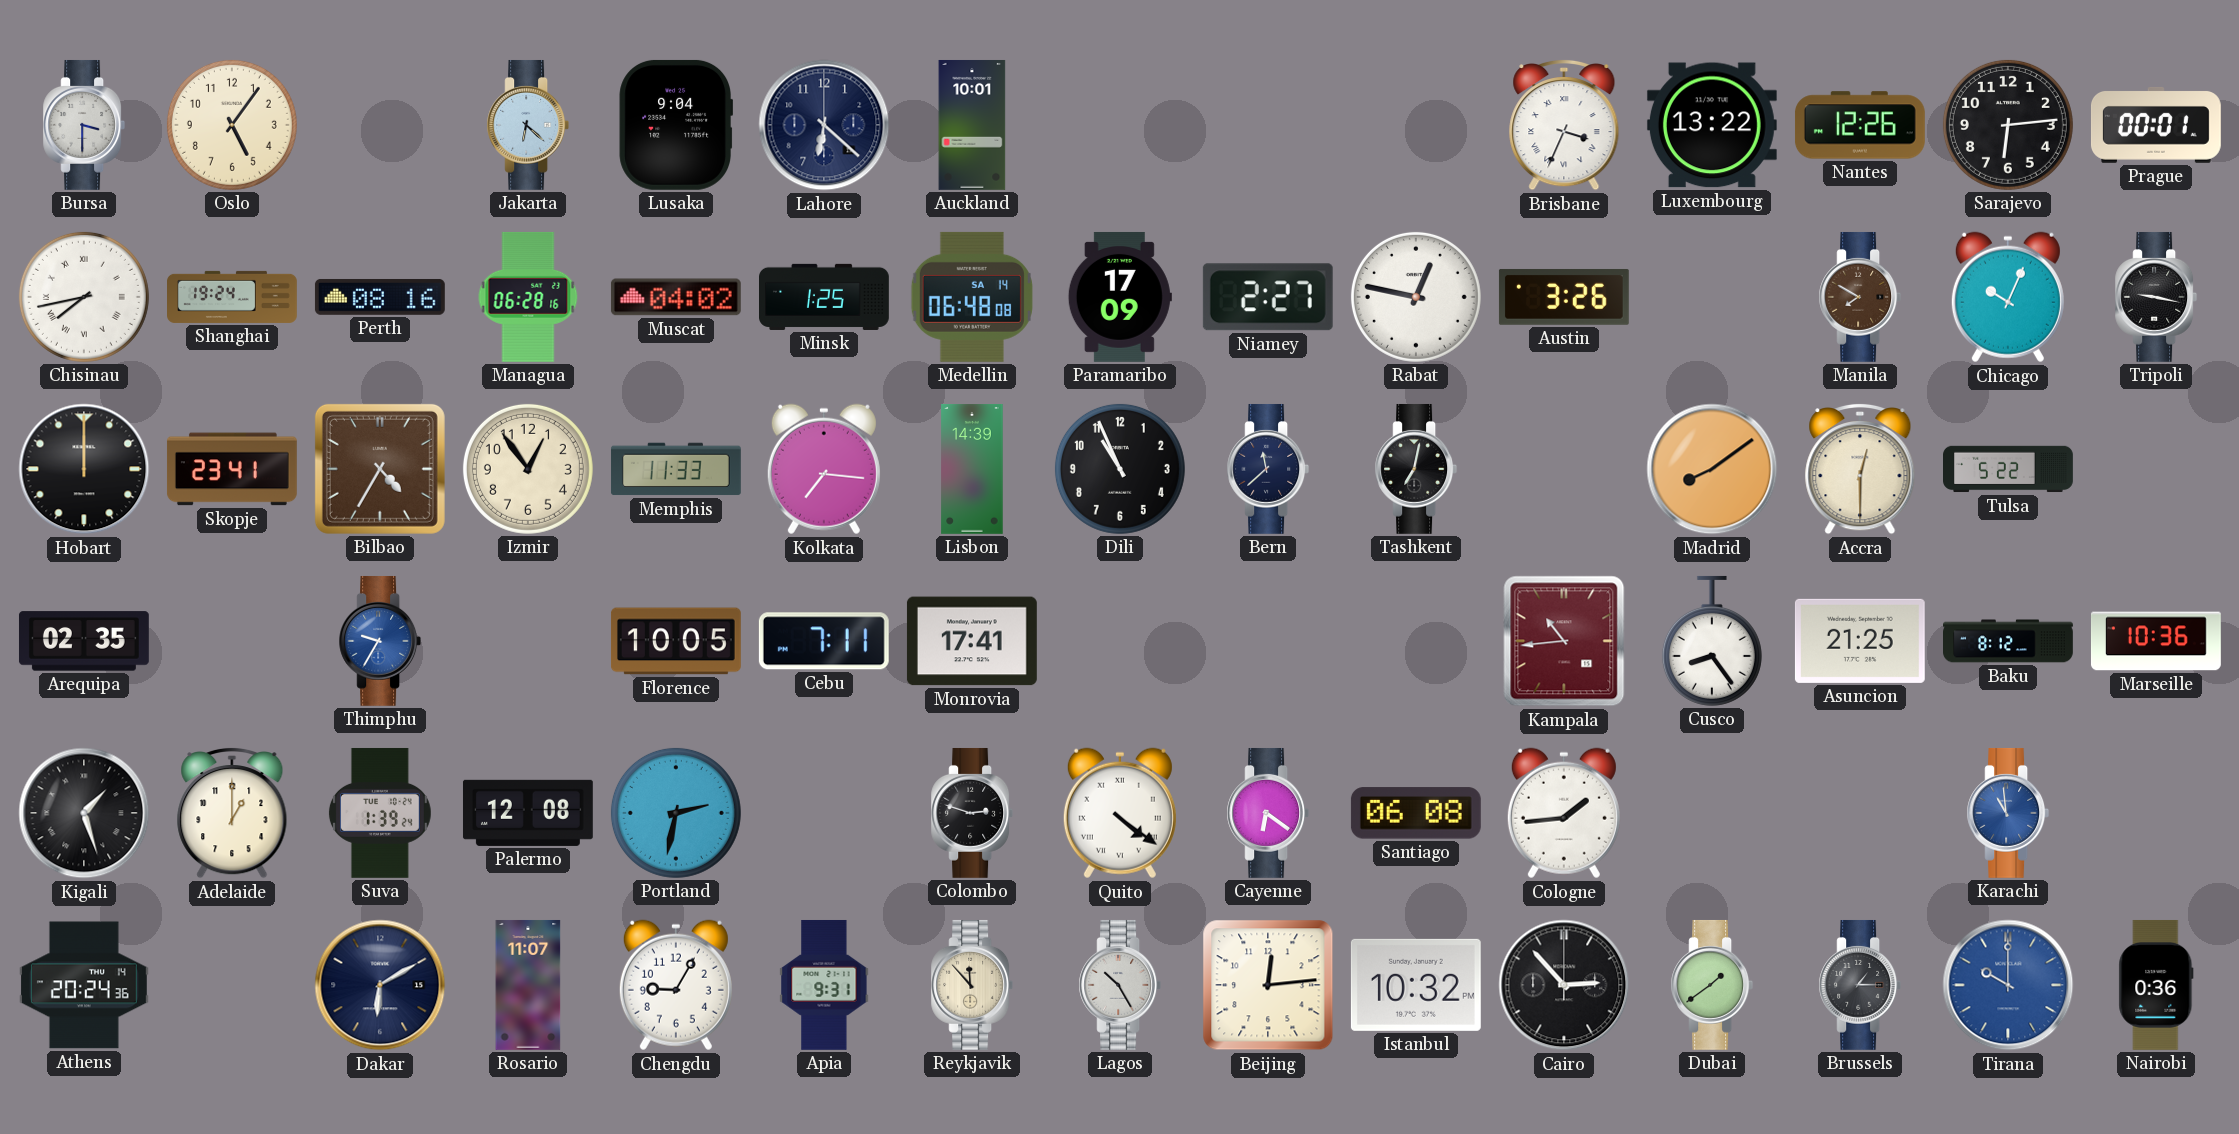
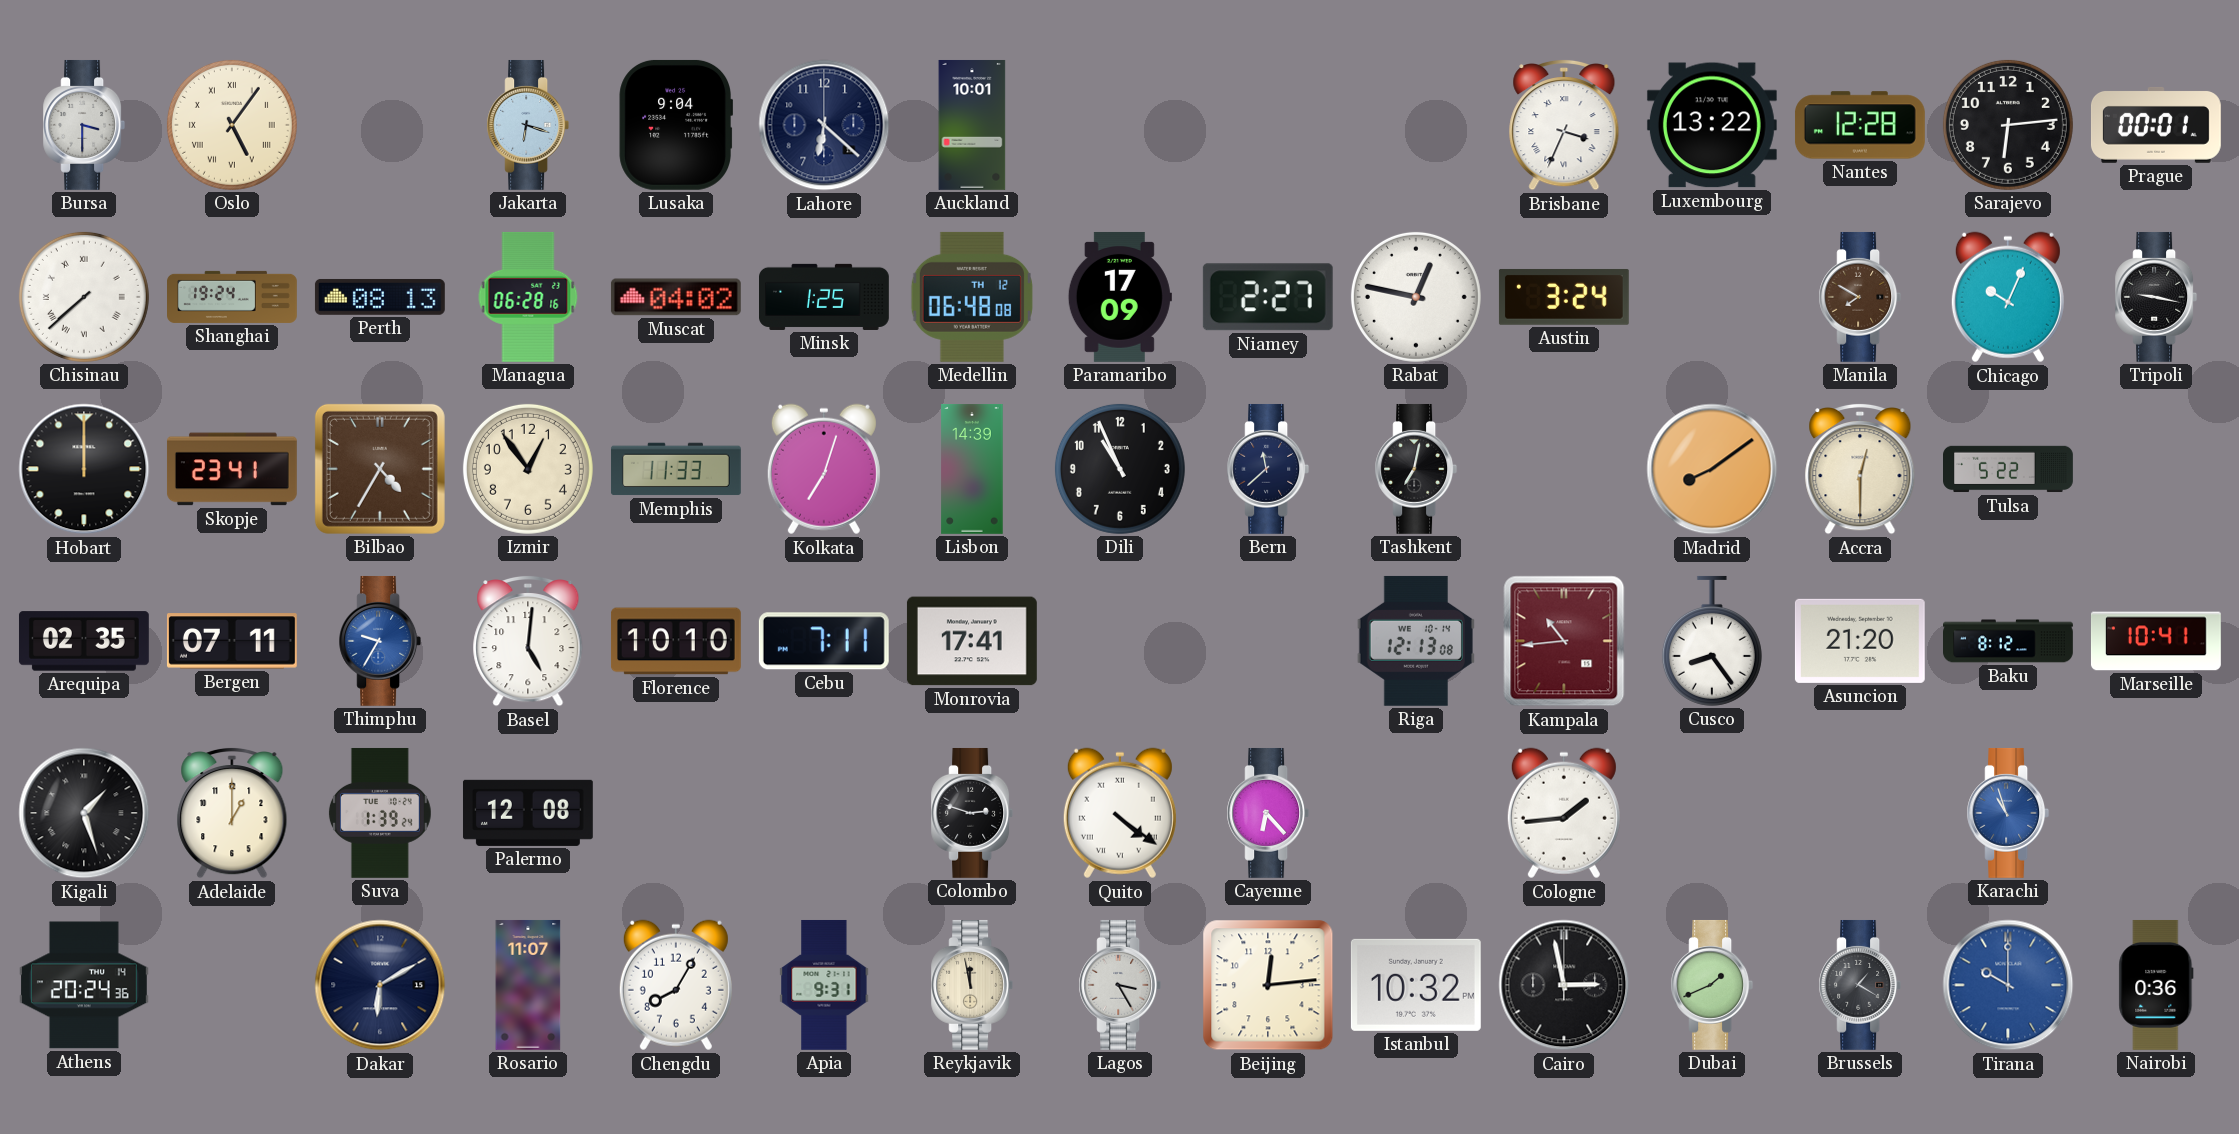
Oslo numerals: Arabic -> Roman (232, 125)
Jakarta: 6:22 -> 6:18 (528, 125)
Nantes: 12:26 -> 12:28 (1860, 125)
Chisinau: 7:43 -> 7:38 (84, 297)
Perth: 08:16 -> 08:13 (380, 297)
Medellin date: SA 14 -> TH 12 (972, 297)
Austin: 3:26 -> 3:24 (1564, 297)
Kolkata: 7:16 -> 7:03 (824, 469)
Bergen: none -> 07:11 (232, 641)
Basel: none -> 5:01 (528, 641)
Florence: 10:05 -> 10:10 (676, 641)
Riga: none -> 12:13 (1416, 641)
Asuncion: 21:25 -> 21:20 (1860, 641)
Marseille: 10:36 -> 10:41 (2156, 641)
Portland: 2:32 -> none (676, 813)
Cayenne: 6:21 -> 6:23 (1268, 813)
Santiago: 06:08 -> none (1416, 813)
Karachi: 10:59 -> 10:57 (2008, 813)
Chengdu: 9:05 -> 8:05 (676, 985)
Reykjavik: 11:53 -> 11:58 (972, 985)
Lagos: 10:25 -> 3:25 (1120, 985)
Cairo: 2:53 -> 2:58 (1564, 985)
Dubai: 1:39 -> 1:41 (1712, 985)
Brussels: 1:15 -> 1:20 (1860, 985)
